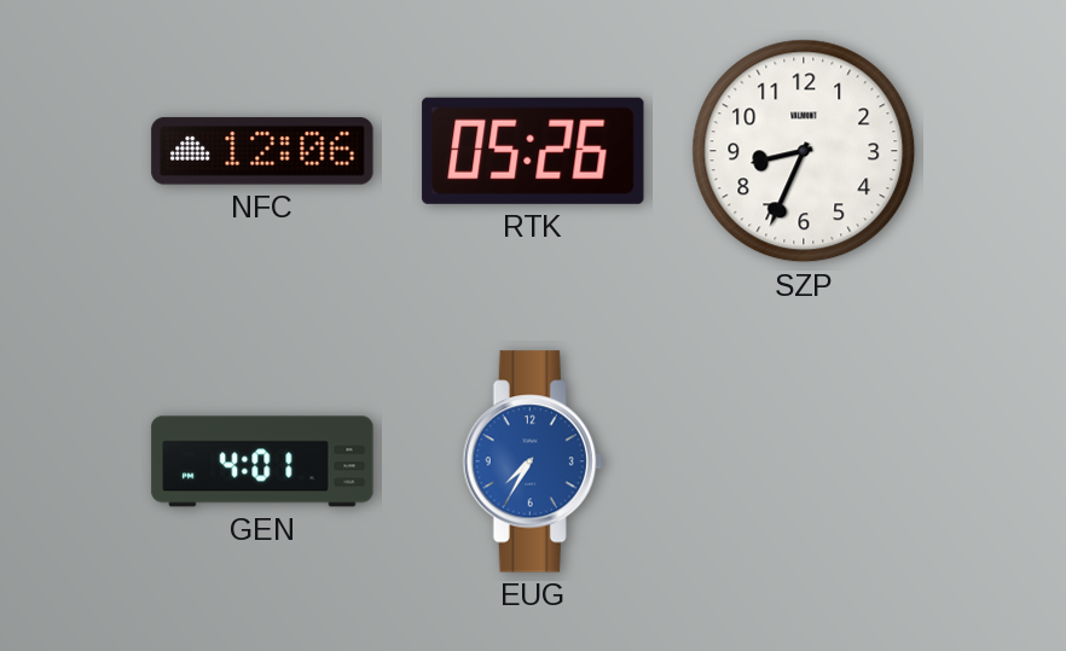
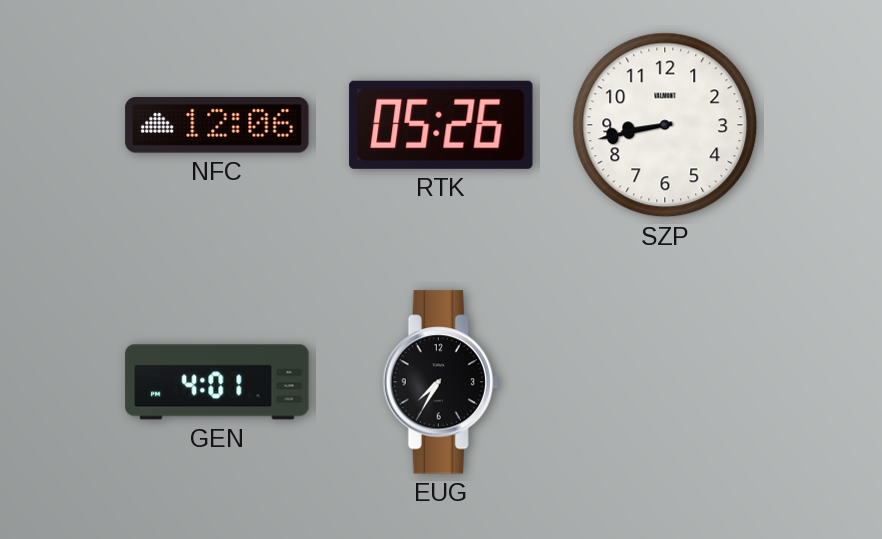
SZP: 8:34 -> 8:43 (665, 125)
EUG dial: blue -> black (441, 382)
